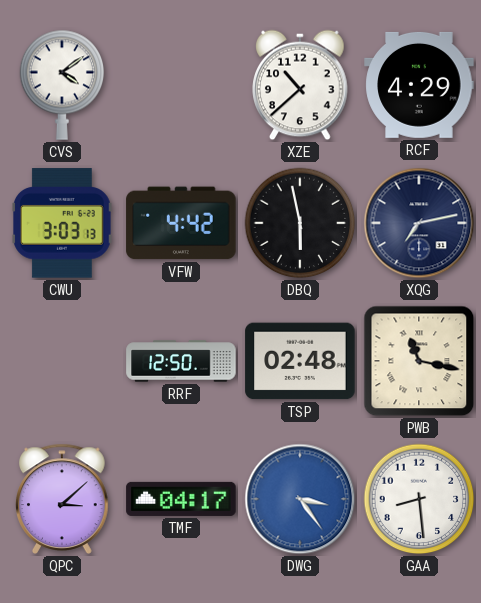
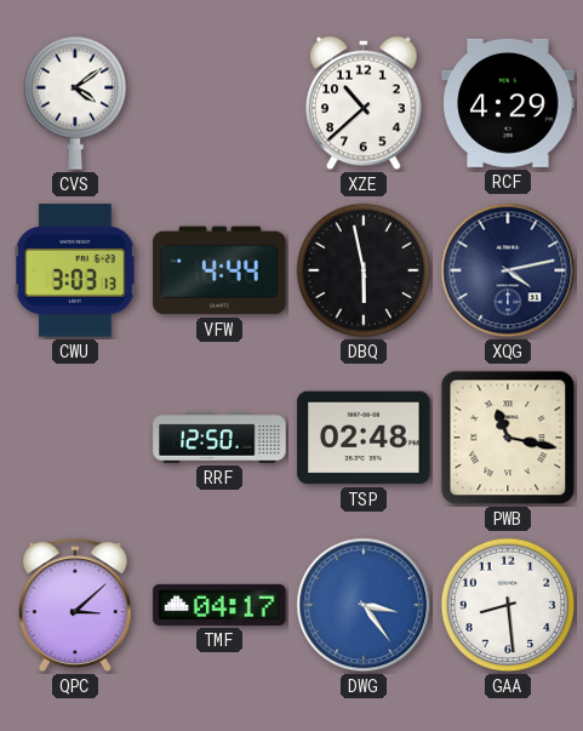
VFW: 4:42 -> 4:44 (219, 270)
XQG: 7:13 -> 4:13 (508, 270)
